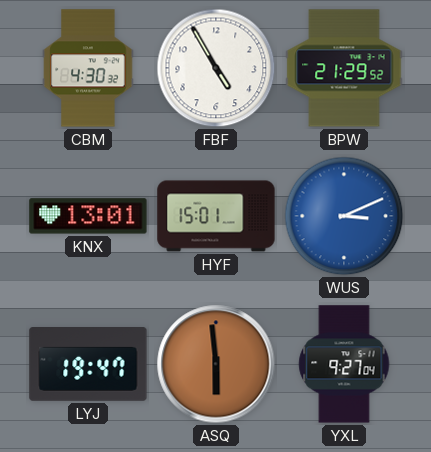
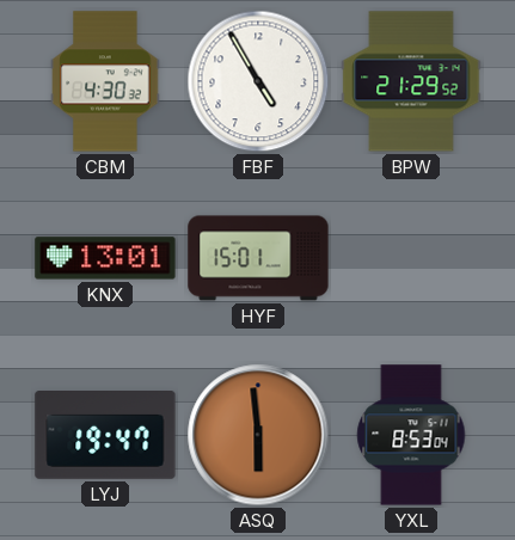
WUS: 3:11 -> none (344, 216)
YXL: 9:27 -> 8:53 (411, 435)
